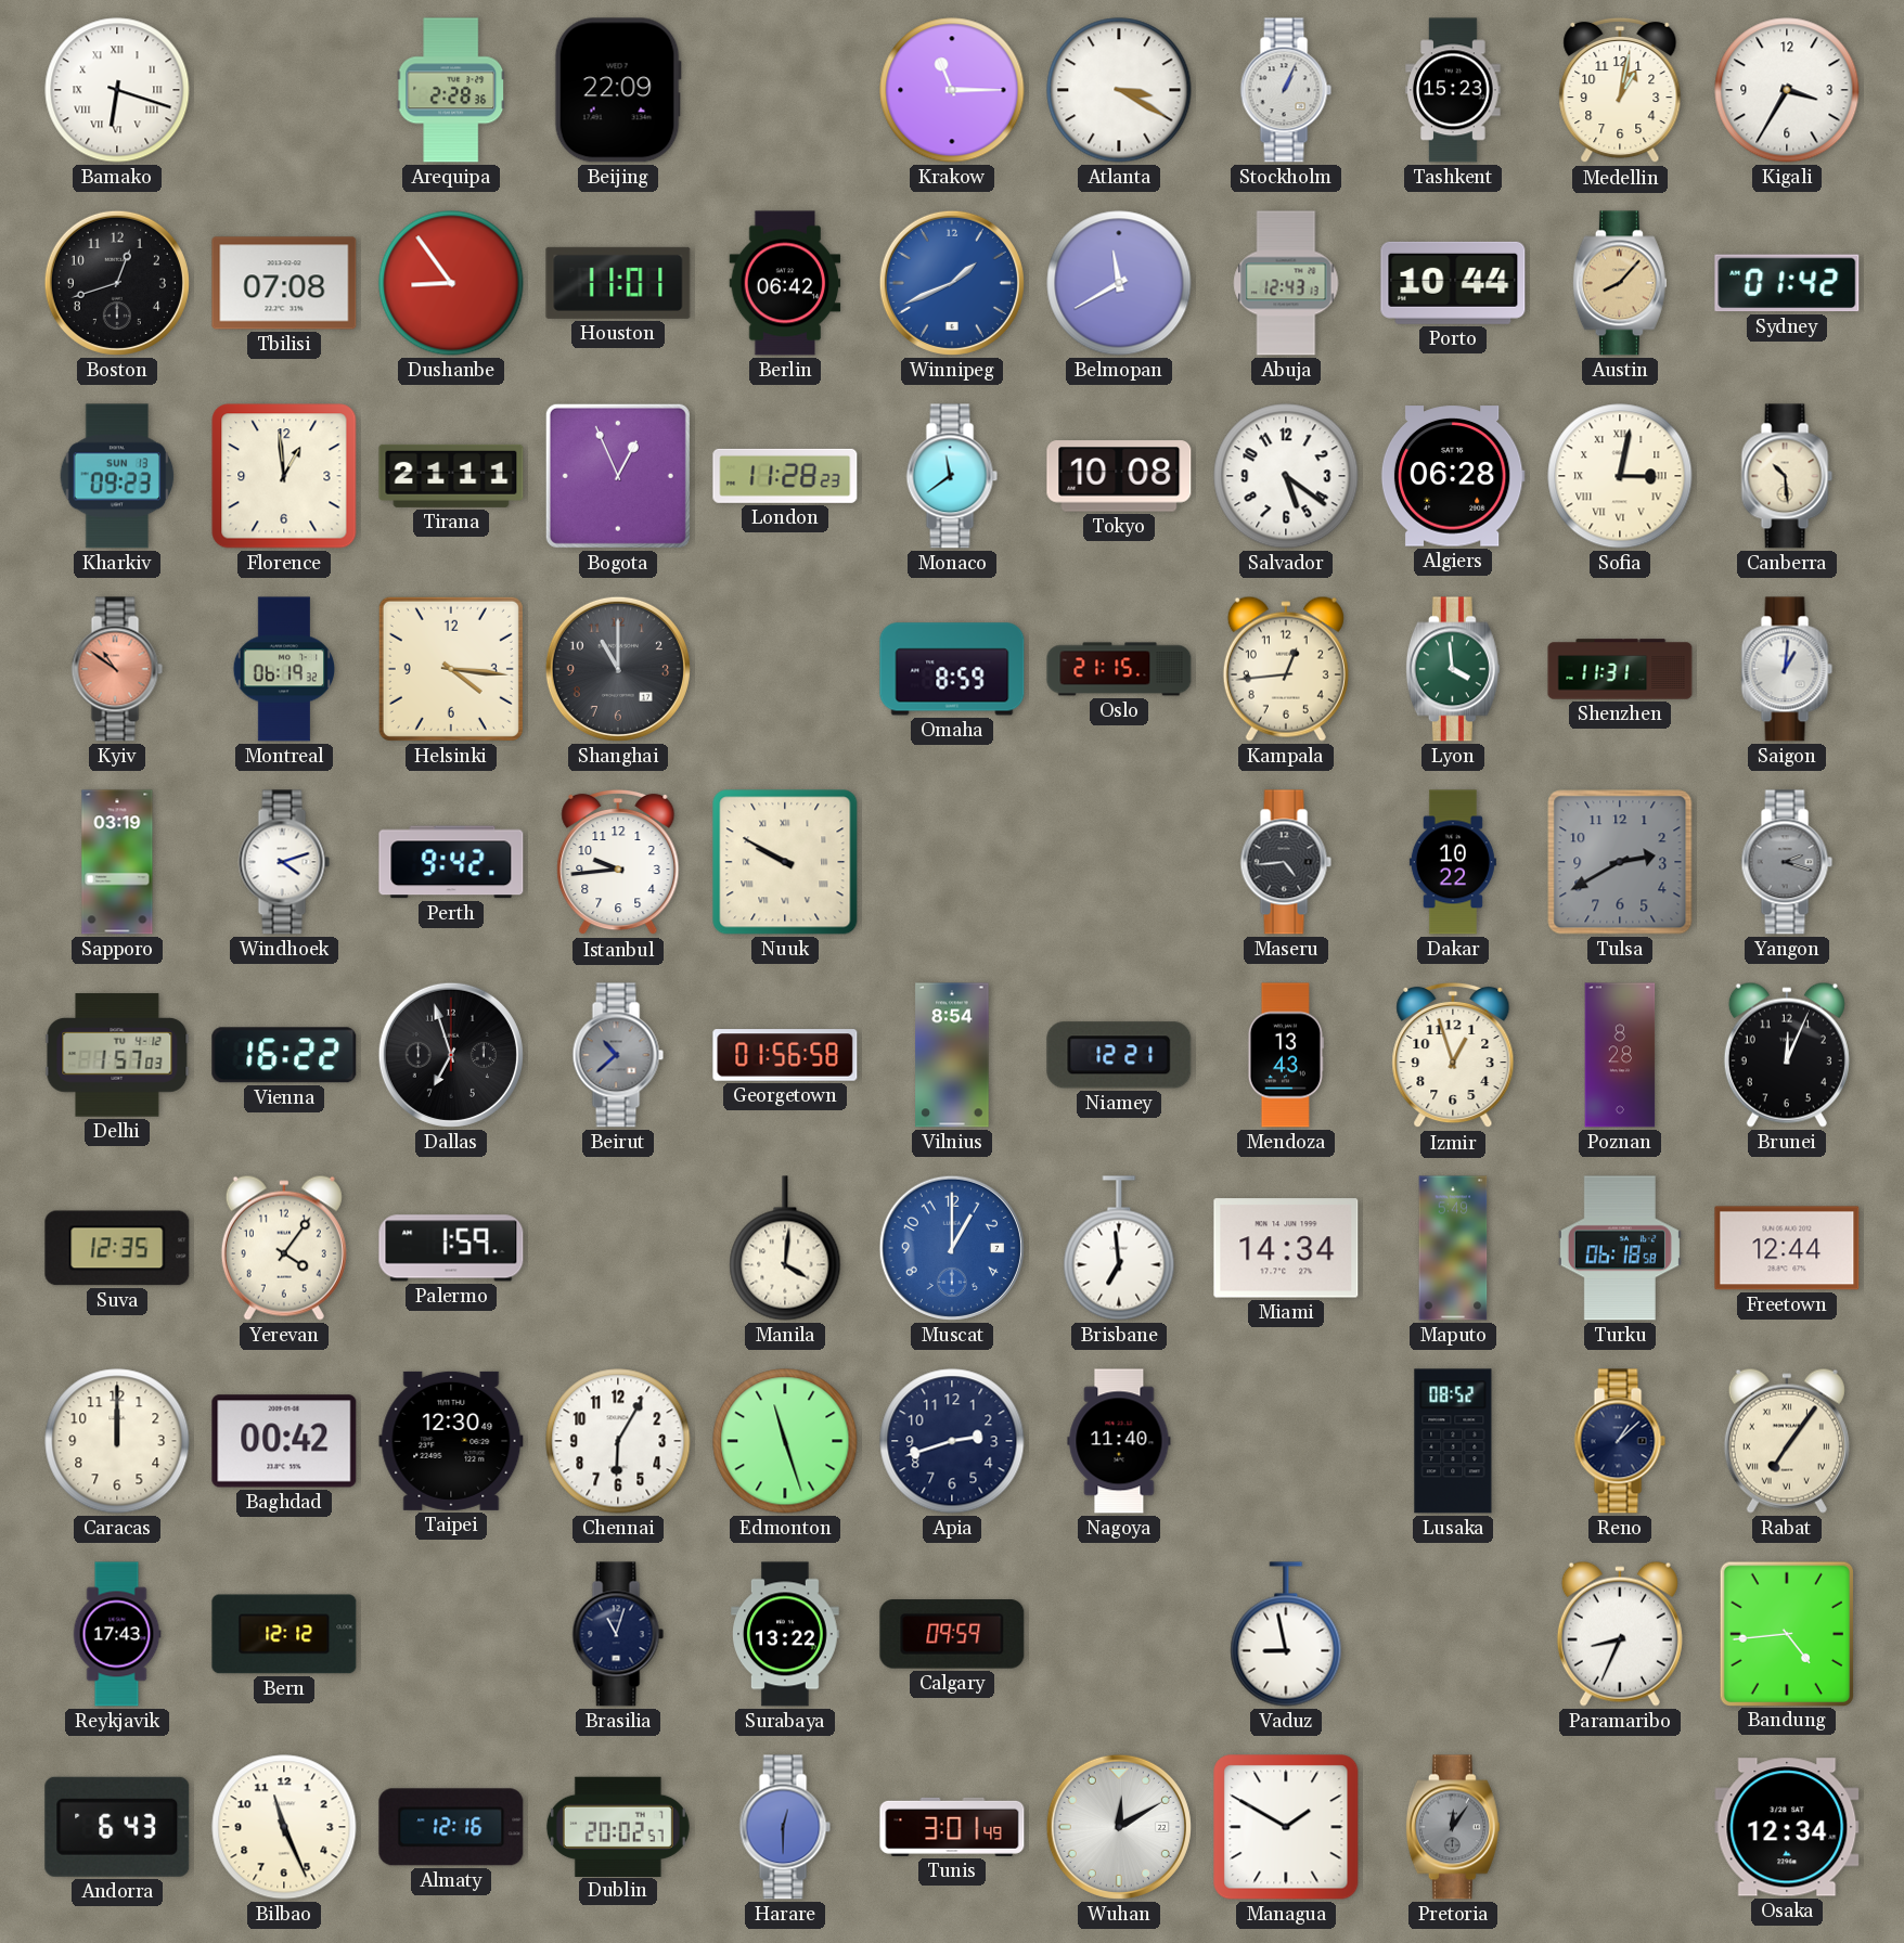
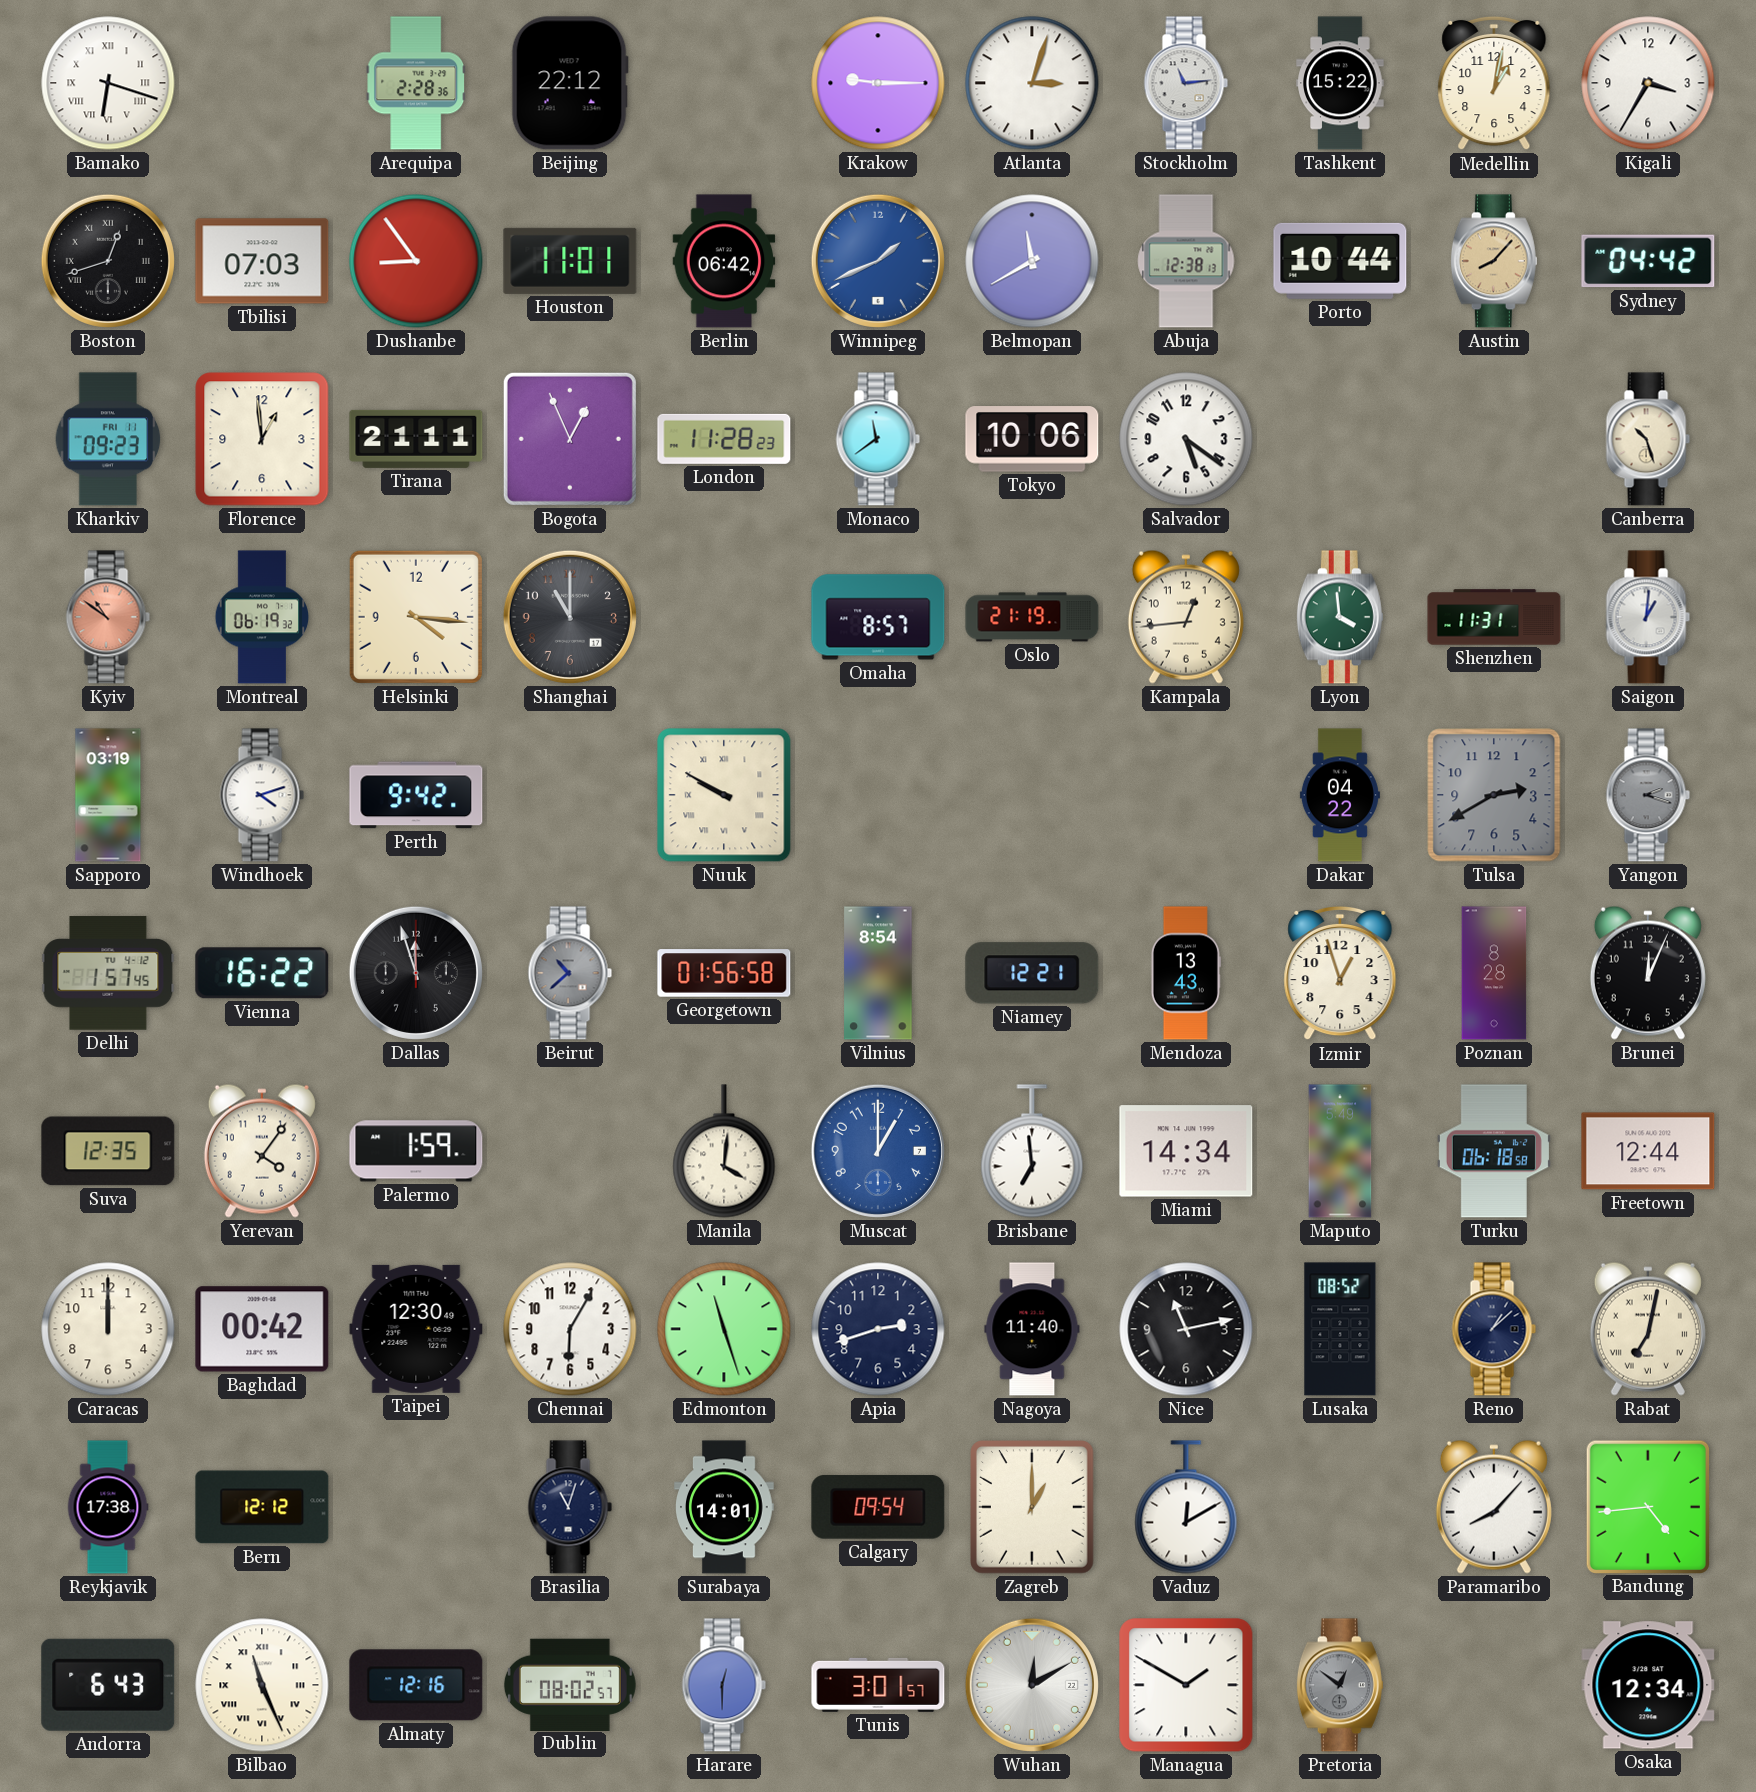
Beijing: 22:09 -> 22:12 (570, 83)
Krakow: 11:15 -> 9:15 (878, 83)
Atlanta: 3:20 -> 3:03 (1032, 83)
Stockholm: 1:04 -> 11:14 (1186, 83)
Tashkent: 15:23 -> 15:22 (1340, 83)
Boston numerals: Arabic -> Roman (108, 261)
Tbilisi: 07:08 -> 07:03 (262, 261)
Abuja: 12:43 -> 12:38 (1186, 261)
Sydney: 01:42 -> 04:42 (1648, 261)
Kharkiv date: SUN 13 -> FRI 11 (108, 439)
Tokyo: 10:08 -> 10:06 (1032, 439)
Algiers: 06:28 -> none (1453, 476)
Sofia: 3:02 -> none (1620, 476)
Canberra: 10:29 -> 10:27 (1648, 439)
Omaha: 8:59 -> 8:57 (878, 617)
Oslo: 21:15 -> 21:19 (1032, 617)
Istanbul: 9:44 -> none (618, 862)
Maseru: 4:44 -> none (1286, 862)
Dakar: 10:22 -> 04:22 (1340, 795)
Delhi: 1:57:03 -> 1:57:45 (108, 973)
Dallas: 6:57 -> 11:57 (416, 973)
Nice: none -> 11:13 (1186, 1329)
Rabat: 7:06 -> 7:02 (1648, 1329)
Reykjavik: 17:43 -> 17:38 (108, 1507)
Surabaya: 13:22 -> 14:01 (724, 1507)
Calgary: 09:59 -> 09:54 (878, 1507)
Zagreb: none -> 1:00 (1033, 1508)
Vaduz: 8:58 -> 12:10 (1186, 1507)
Paramaribo: 8:34 -> 8:07 (1494, 1507)
Bilbao numerals: Arabic -> Roman (262, 1685)
Dublin: 20:02 -> 08:02 (570, 1684)
Tunis: 3:01:49 -> 3:01:57 (878, 1685)
Pretoria: 12:06 -> 12:51 (1340, 1685)
